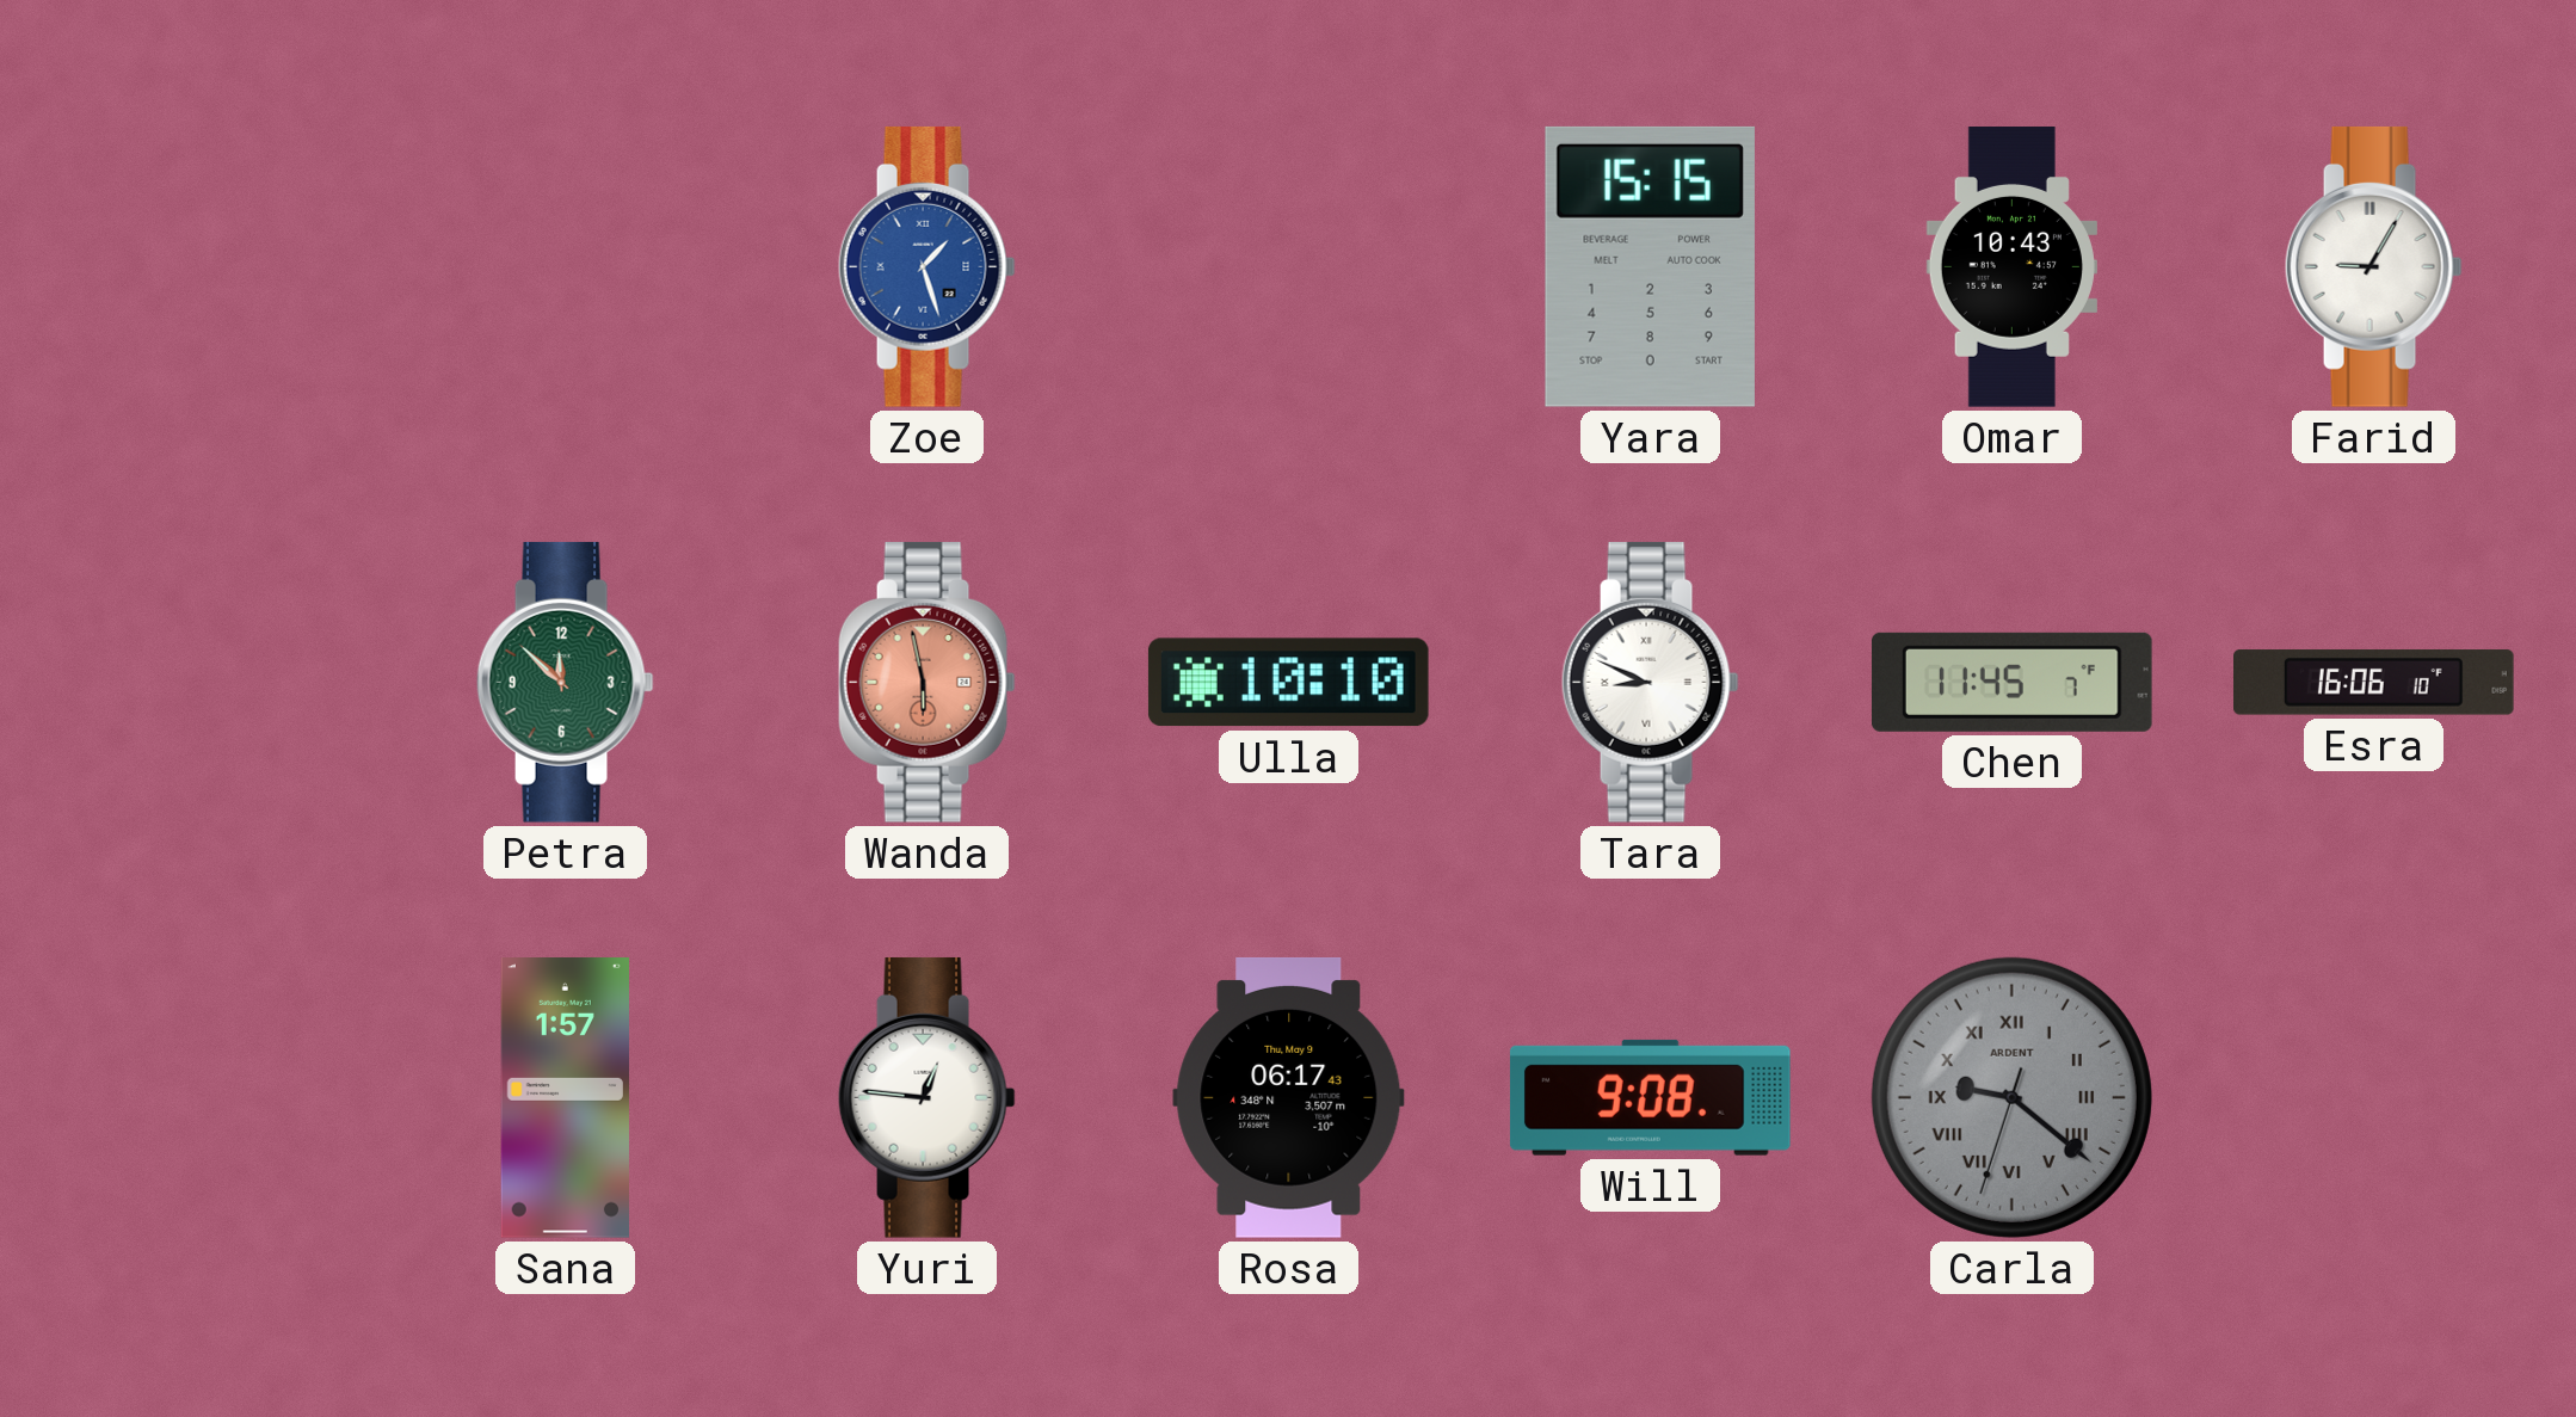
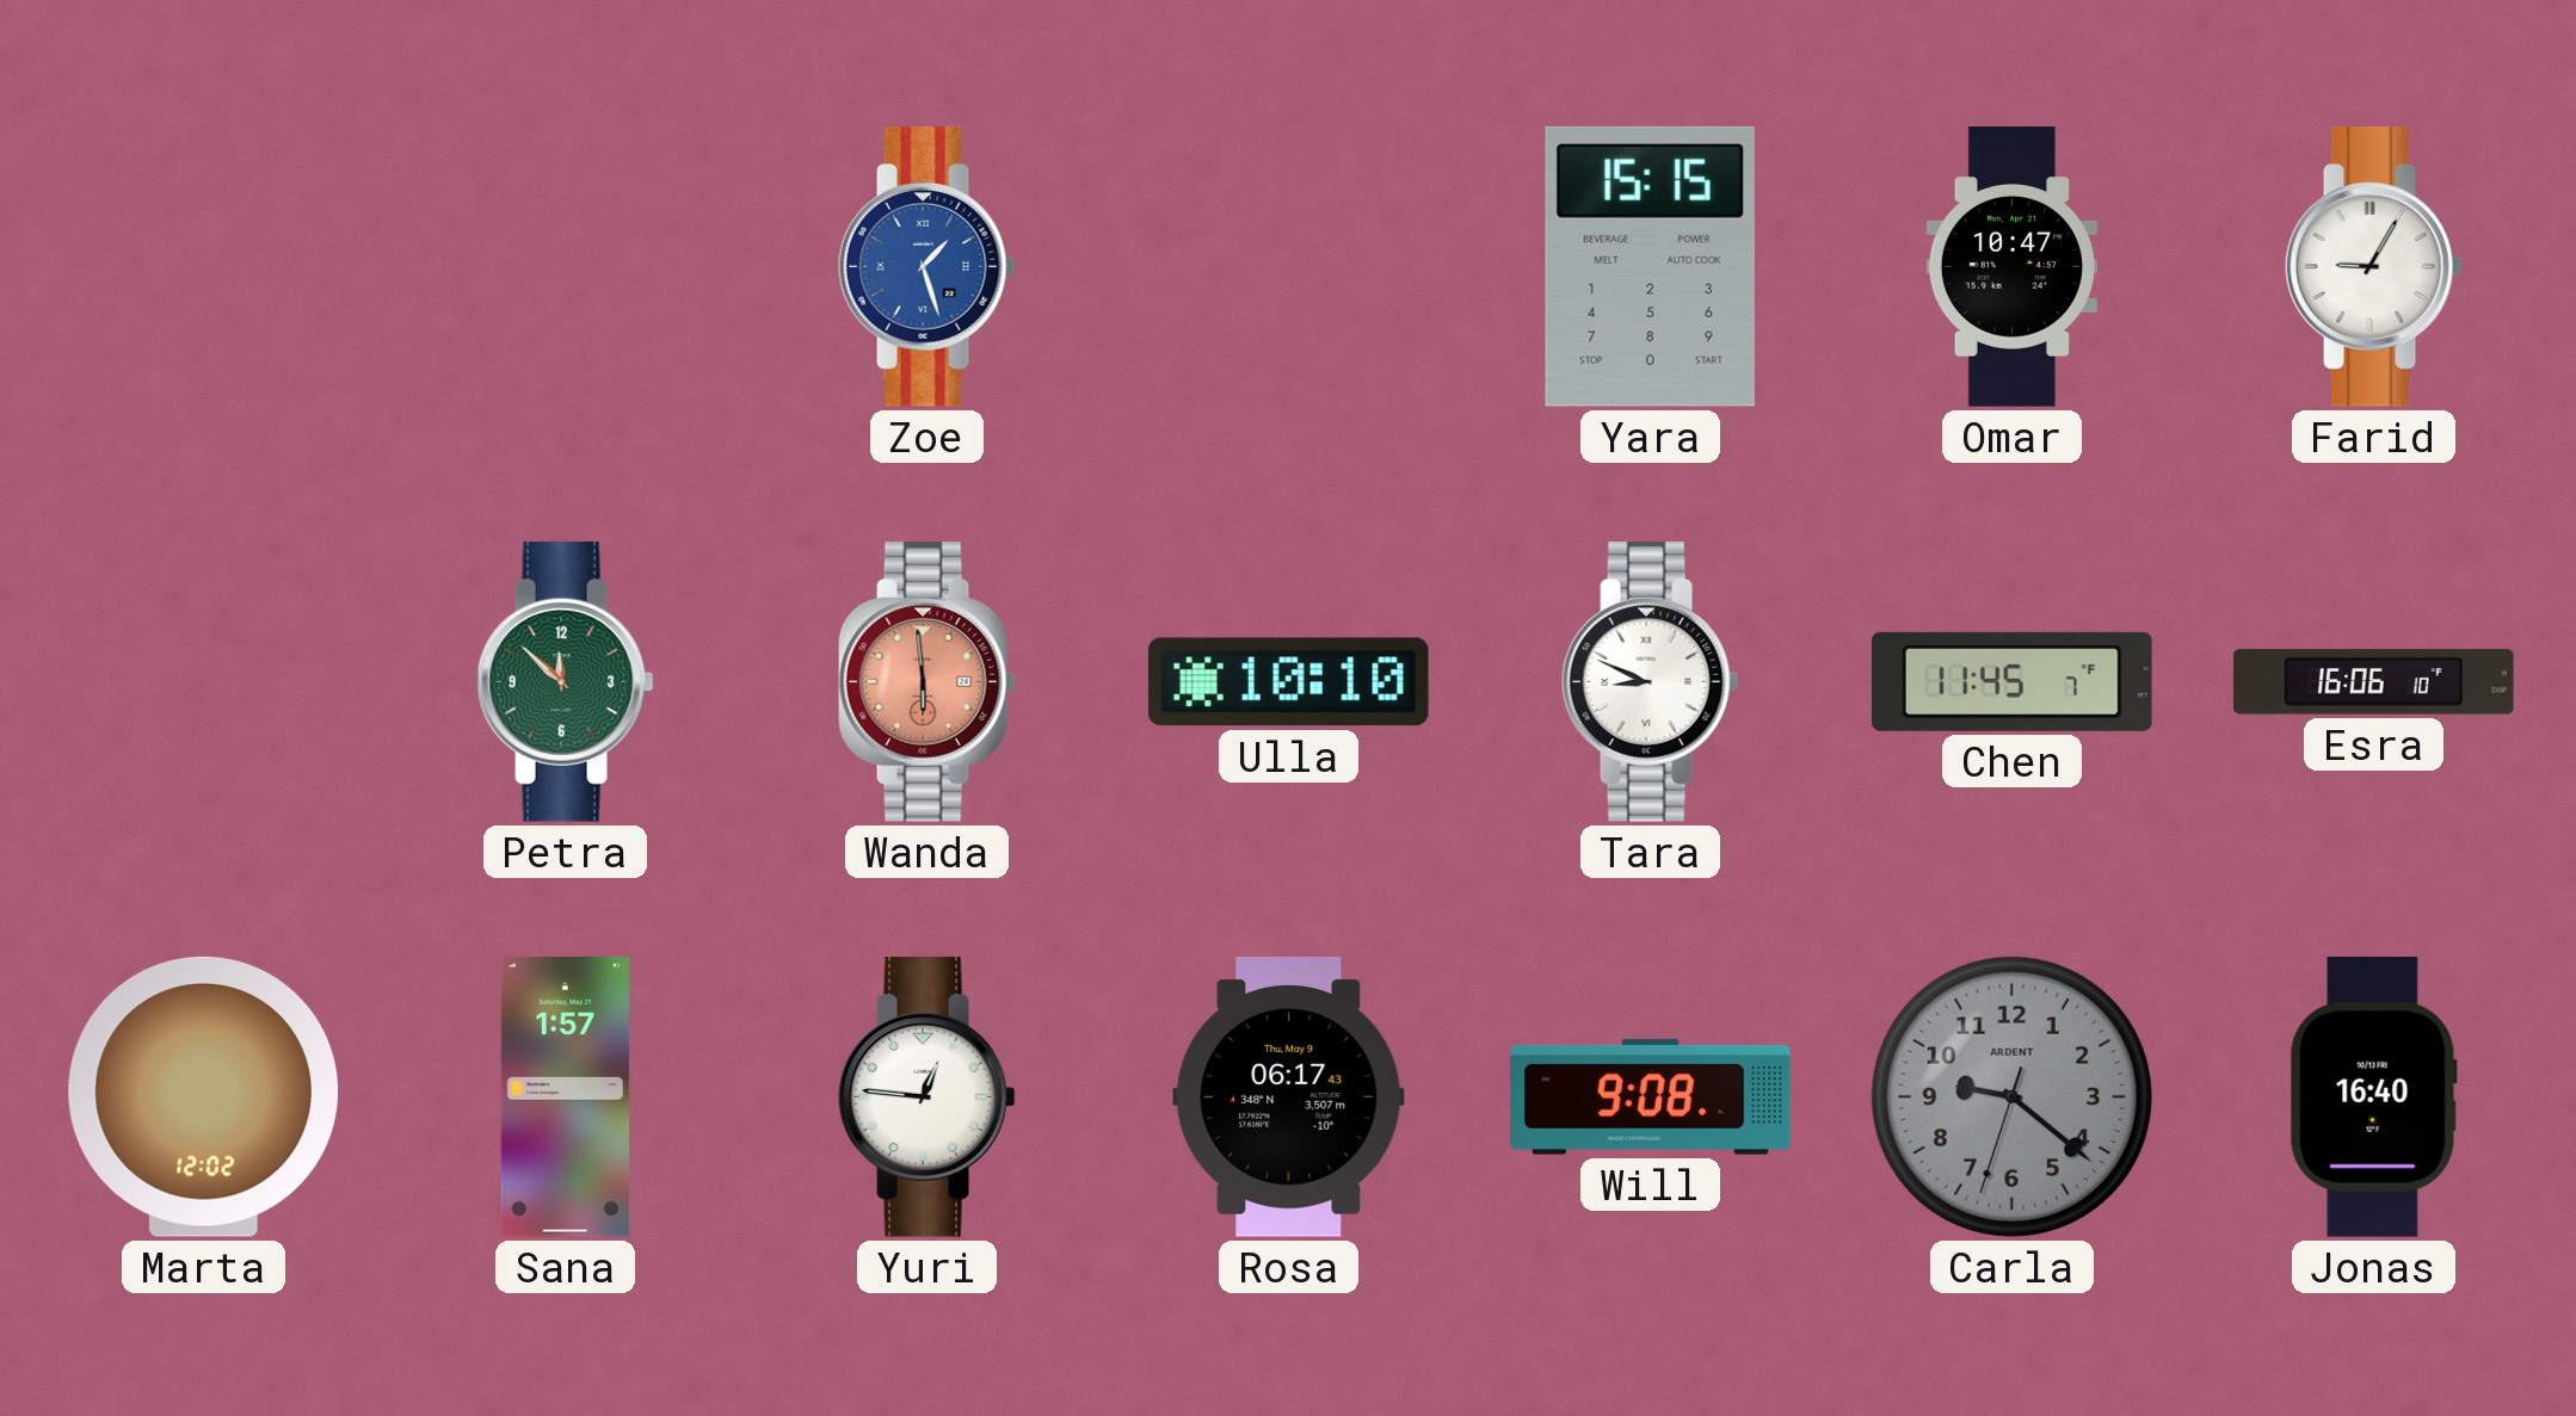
Omar: 10:43 -> 10:47 (2011, 267)
Wanda: 5:58 -> 5:59 (926, 681)
Marta: none -> 12:02 (204, 1096)
Carla numerals: Roman -> Arabic (2011, 1096)
Jonas: none -> 16:40 (2373, 1097)
